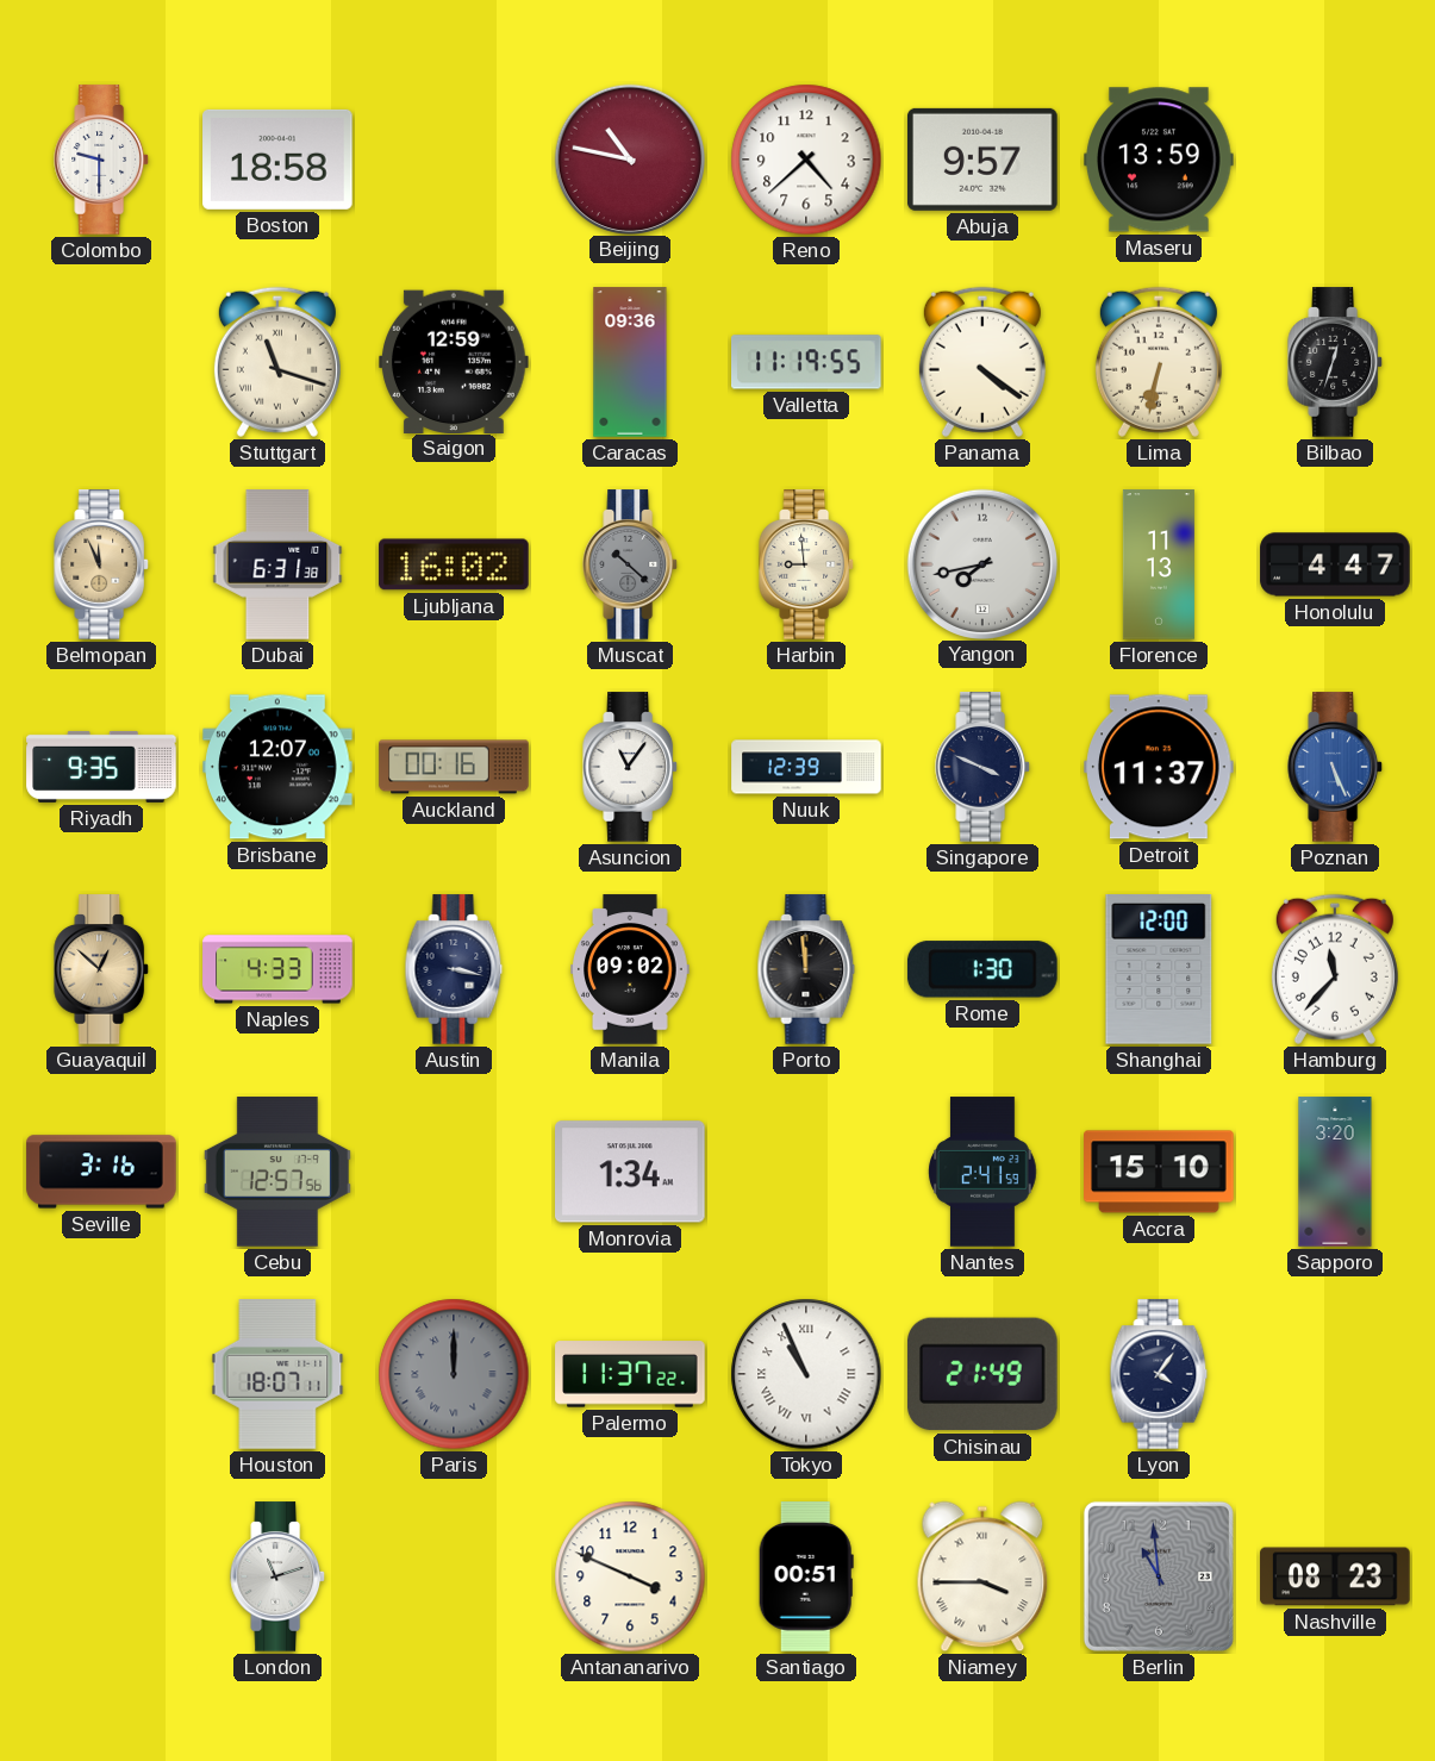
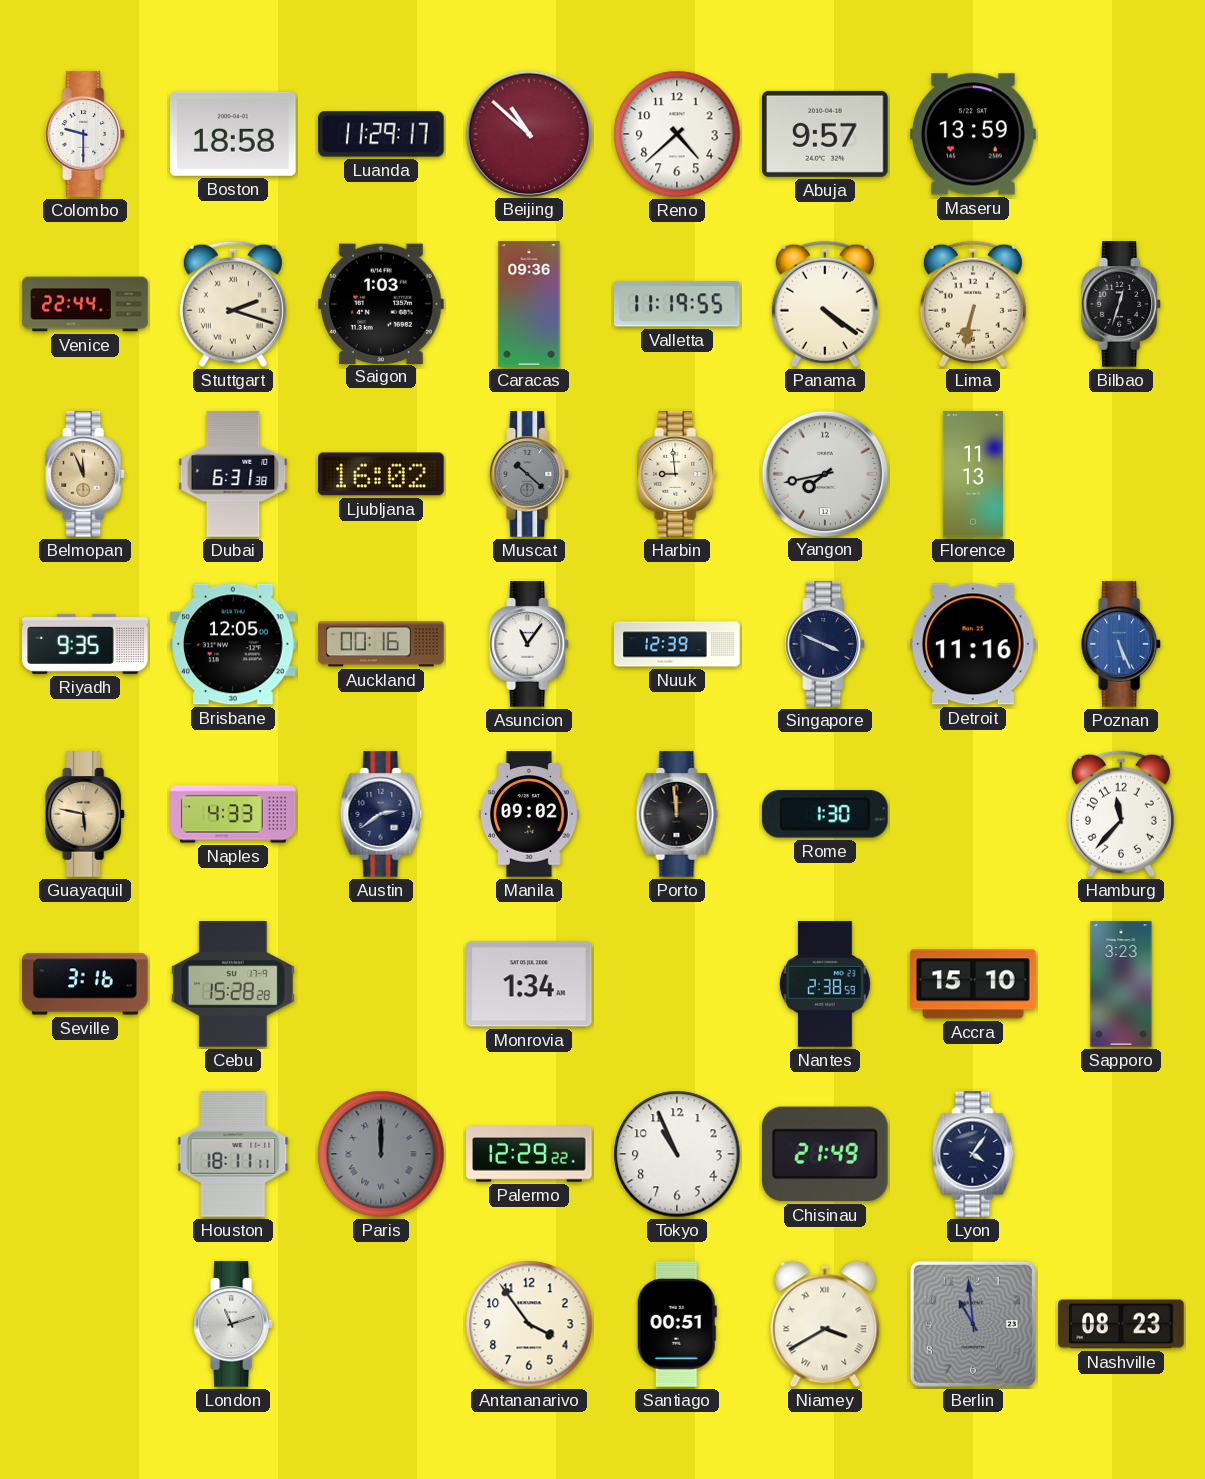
Luanda: none -> 11:29 (381, 134)
Beijing: 10:47 -> 10:52 (528, 133)
Venice: none -> 22:44 (85, 304)
Stuttgart: 11:18 -> 2:18 (233, 304)
Saigon: 12:59 -> 1:03 (382, 303)
Honolulu: 4:47 -> none (1335, 564)
Brisbane: 12:07 -> 12:05 (233, 644)
Detroit: 11:37 -> 11:16 (973, 644)
Guayaquil: 12:52 -> 5:47 (86, 814)
Austin: 3:17 -> 2:39 (381, 814)
Shanghai: 12:00 -> none (1159, 970)
Cebu: 12:57 -> 15:28 (233, 984)
Nantes: 2:41 -> 2:38 (825, 984)
Sapporo: 3:20 -> 3:23 (1121, 984)
Houston: 18:07 -> 18:11 (233, 1154)
Palermo: 11:37 -> 12:29 (529, 1154)
Tokyo numerals: Roman -> Arabic (677, 1154)
Antananarivo: 3:49 -> 3:54 (529, 1324)
Niamey: 3:45 -> 3:40 (825, 1324)
